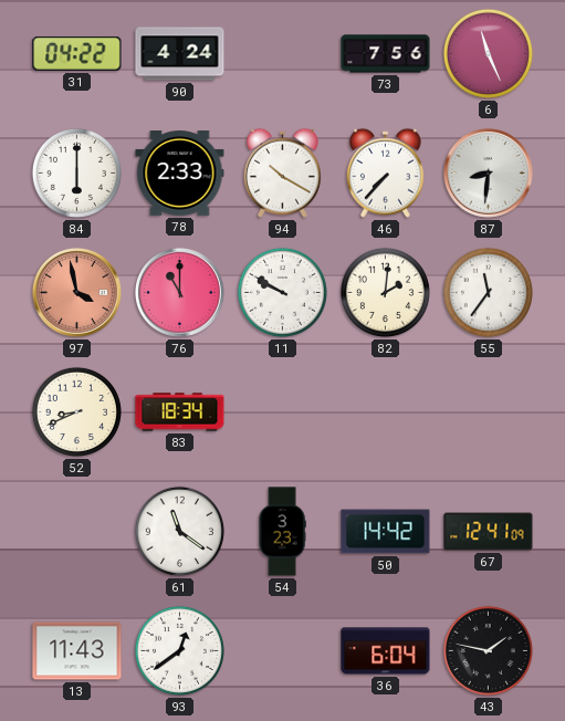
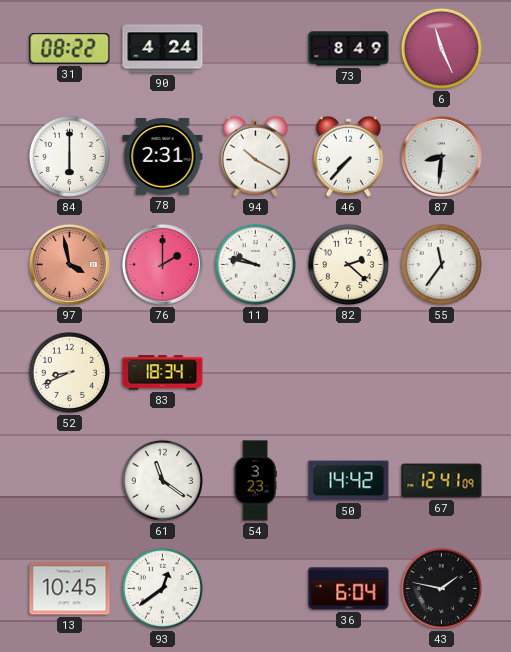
31: 04:22 -> 08:22 (70, 48)
73: 7:56 -> 8:49 (349, 49)
78: 2:33 -> 2:31 (163, 157)
76: 11:00 -> 2:00 (162, 264)
11: 9:50 -> 9:47 (255, 264)
82: 2:01 -> 2:22 (348, 264)
13: 11:43 -> 10:45 (70, 589)
